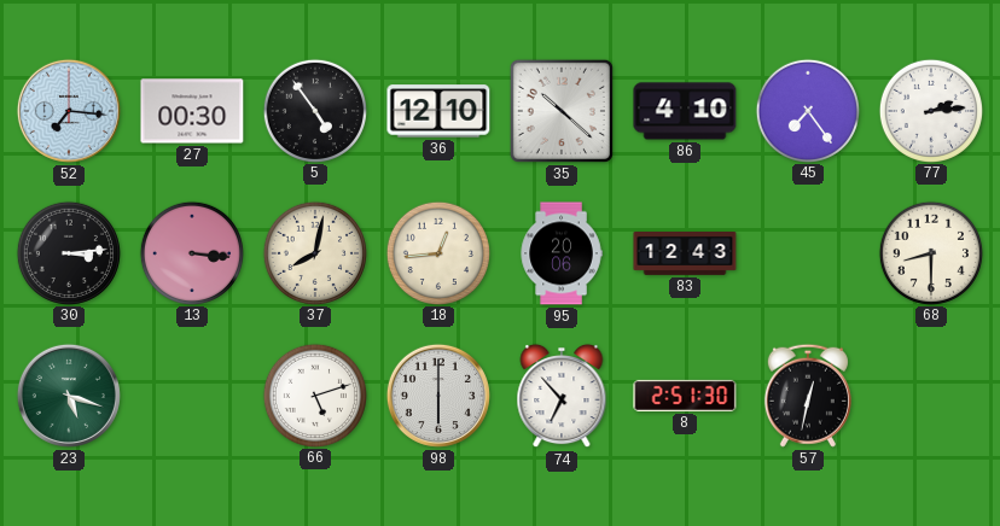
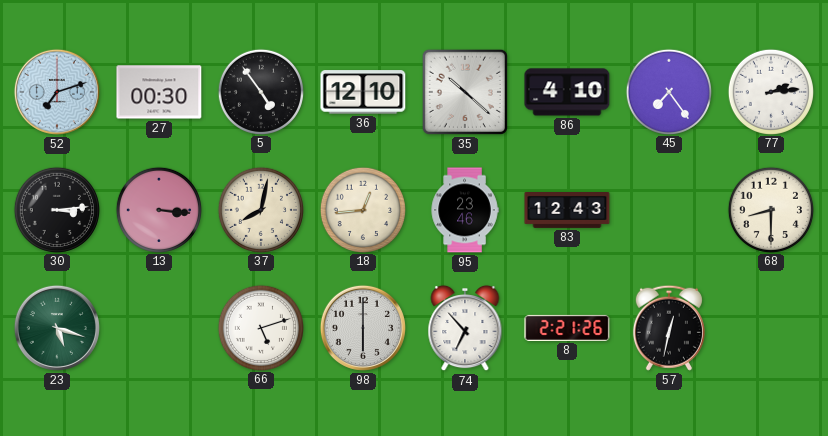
52: 7:16 -> 7:12 (57, 92)
95: 20:06 -> 23:46 (465, 210)
8: 2:51 -> 2:21 (567, 328)
